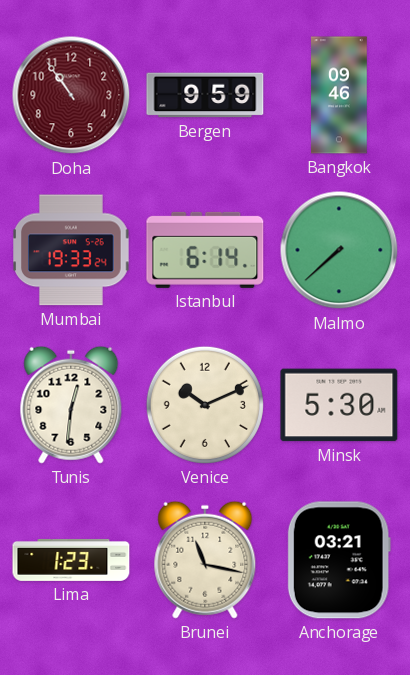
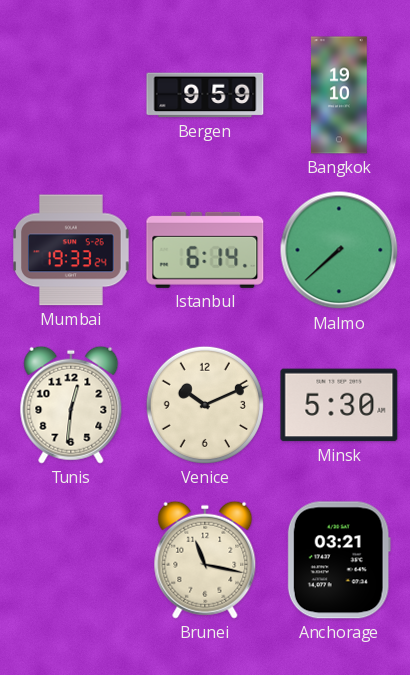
Doha: 10:54 -> none (71, 95)
Bangkok: 09:46 -> 19:10 (339, 95)
Lima: 1:23 -> none (71, 560)
